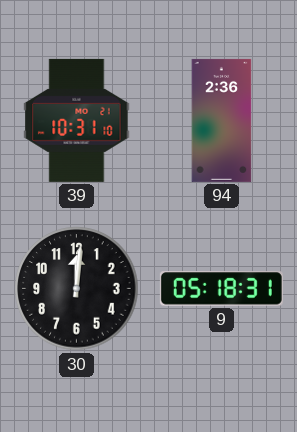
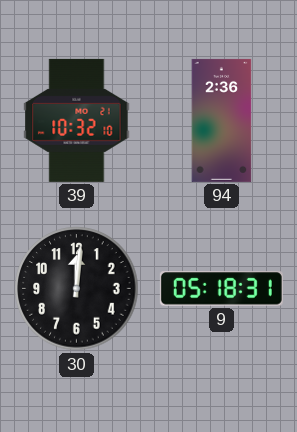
39: 10:31 -> 10:32 (77, 120)
